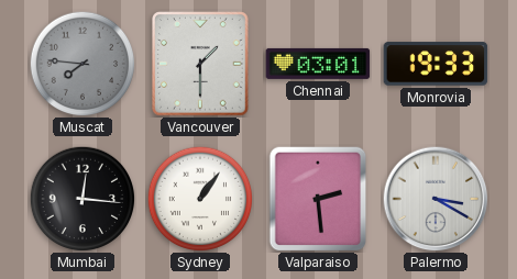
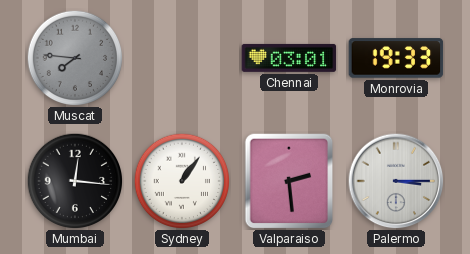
Vancouver: 1:30 -> none (200, 64)
Palermo: 3:20 -> 3:15 (396, 181)
